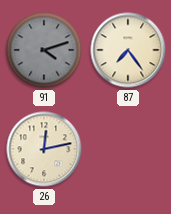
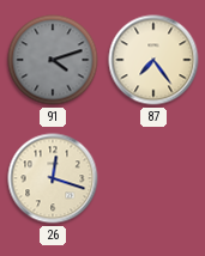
26: 12:13 -> 12:18 (53, 178)
